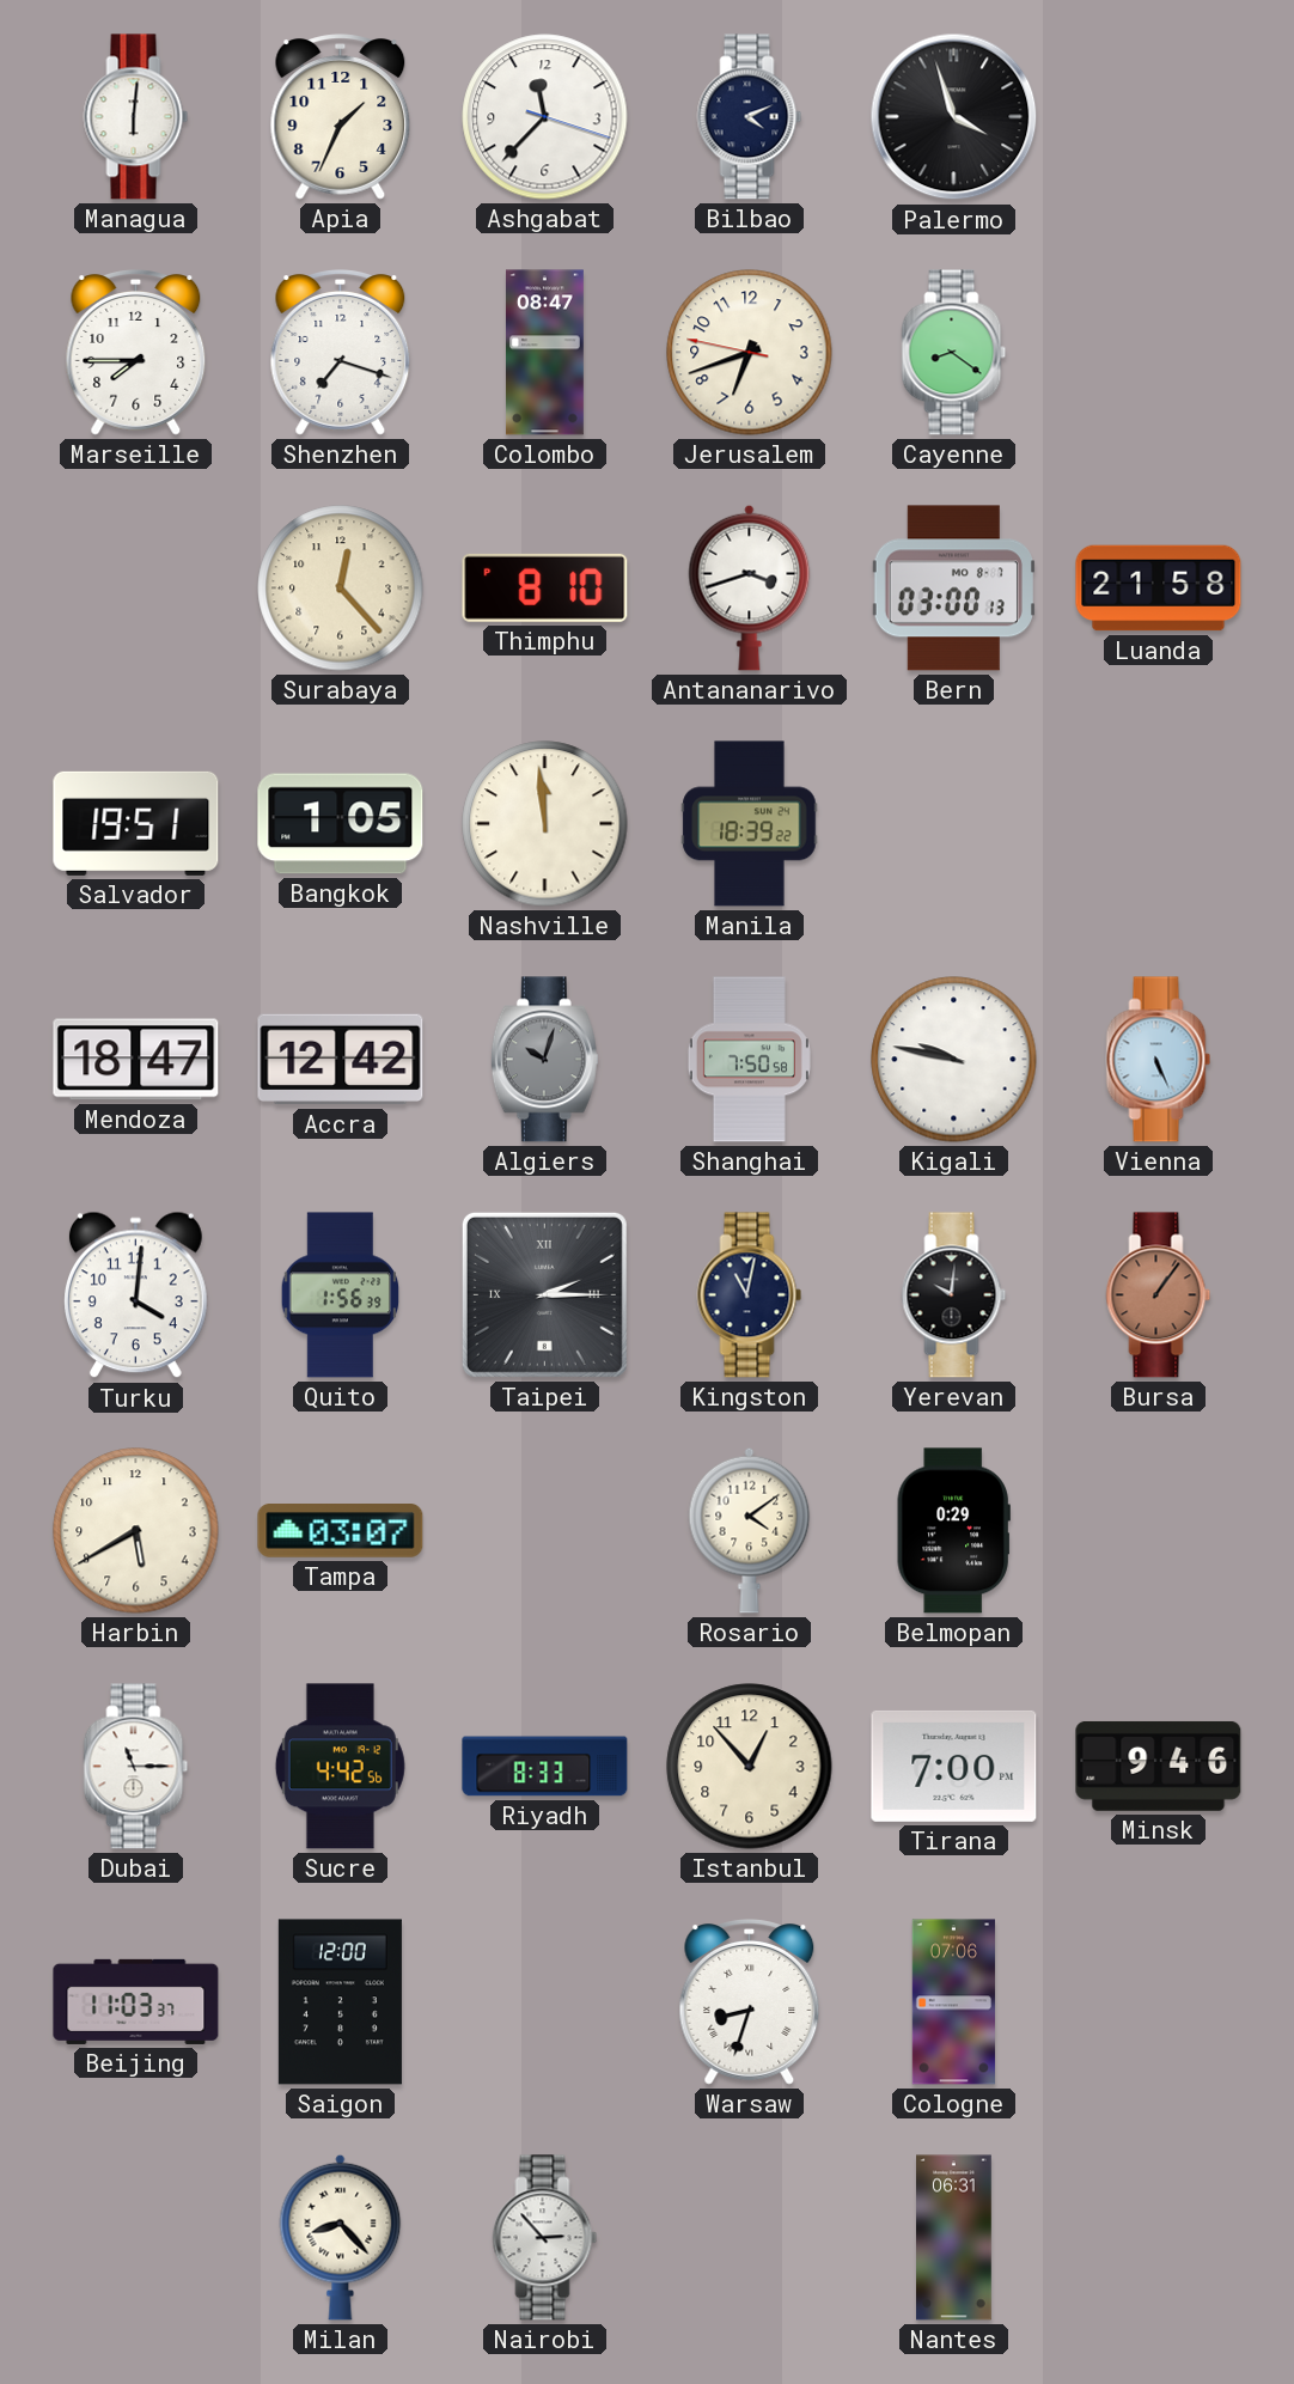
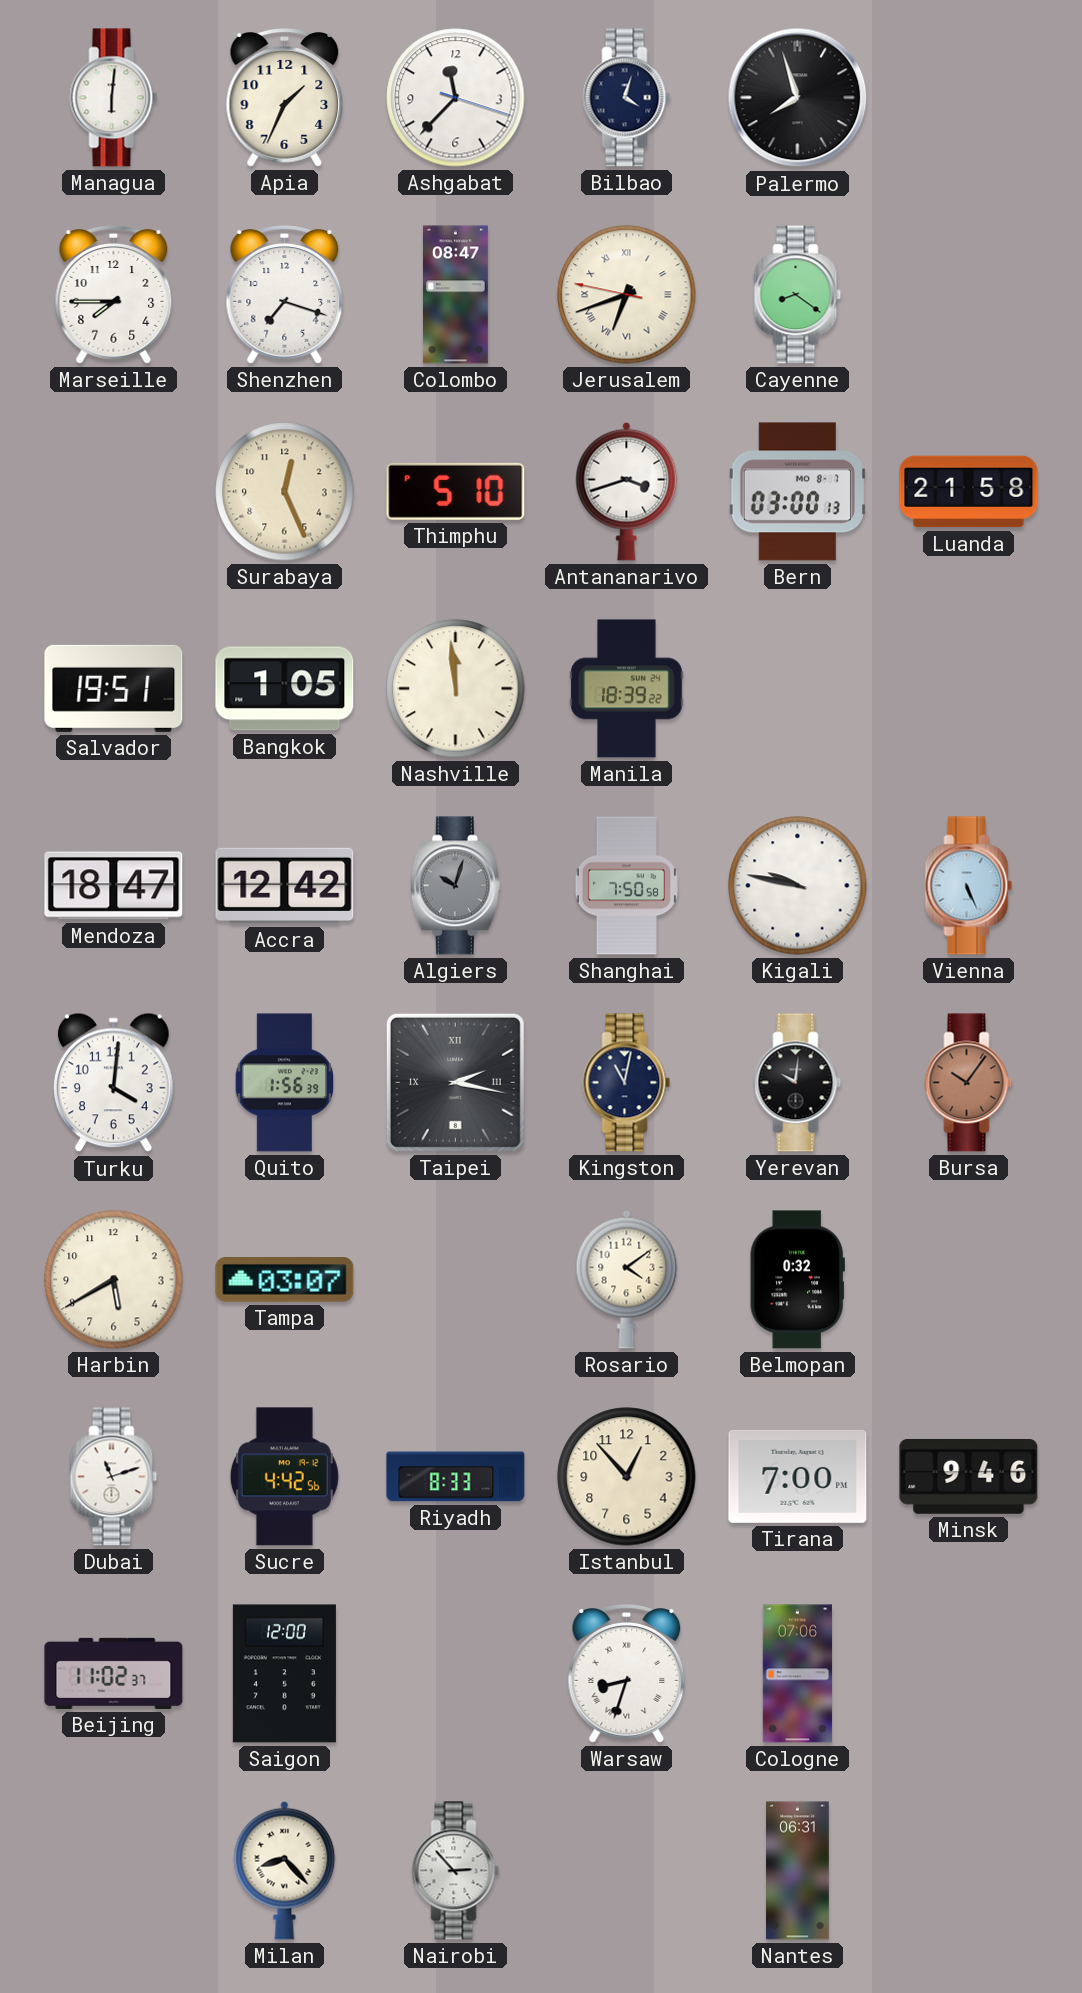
Bilbao: 4:11 -> 4:03 (627, 98)
Palermo: 3:57 -> 7:57 (798, 98)
Jerusalem numerals: Arabic -> Roman (627, 295)
Surabaya: 12:23 -> 12:26 (285, 492)
Thimphu: 8:10 -> 5:10 (456, 491)
Taipei: 2:15 -> 2:17 (455, 1082)
Bursa: 1:06 -> 10:06 (969, 1083)
Belmopan: 0:29 -> 0:32 (797, 1280)
Dubai: 11:15 -> 11:12 (114, 1477)
Beijing: 11:03 -> 11:02 (114, 1673)
